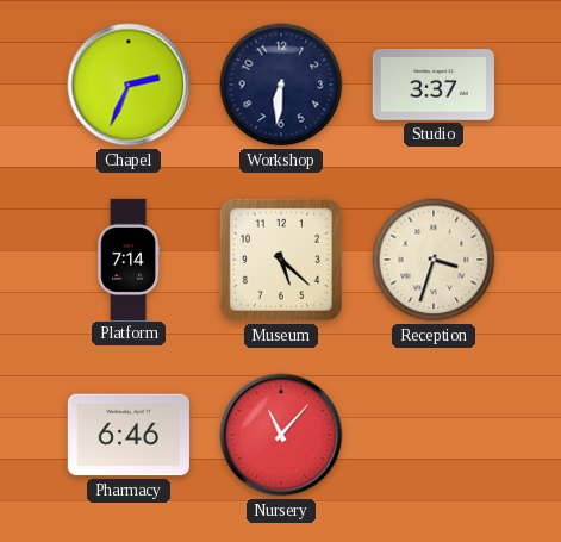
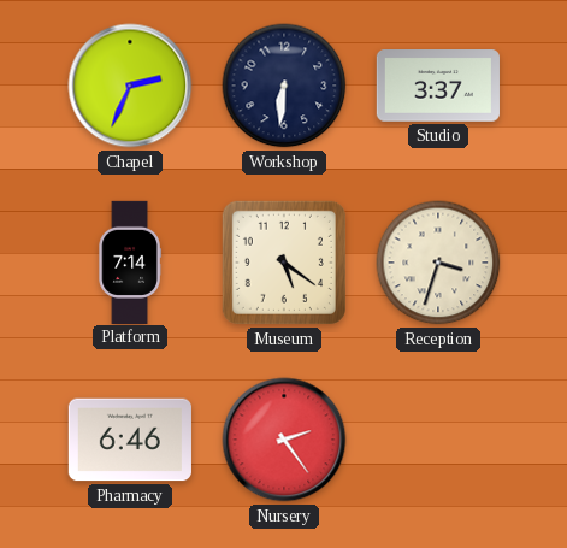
Museum: 5:22 -> 5:21 (284, 263)
Nursery: 11:07 -> 2:24 (284, 440)
